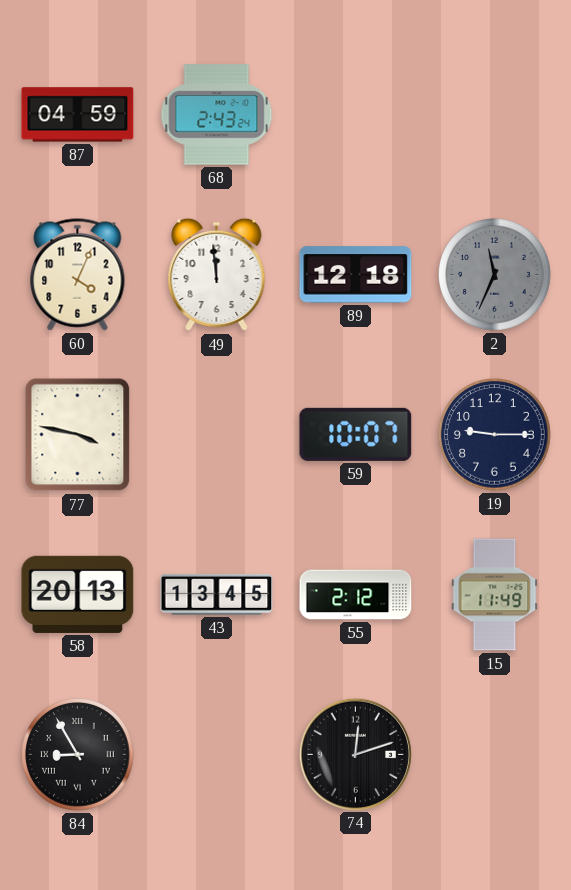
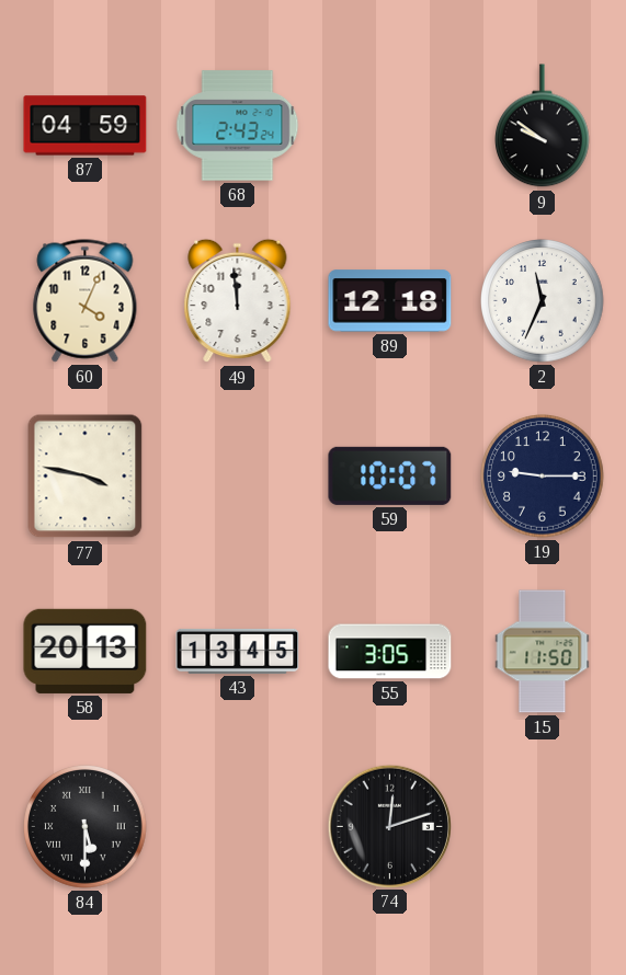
9: none -> 9:51 (543, 126)
2 dial: grey -> white (543, 301)
55: 2:12 -> 3:05 (390, 652)
15: 11:49 -> 11:50 (543, 652)
84: 8:55 -> 5:30 (86, 827)
